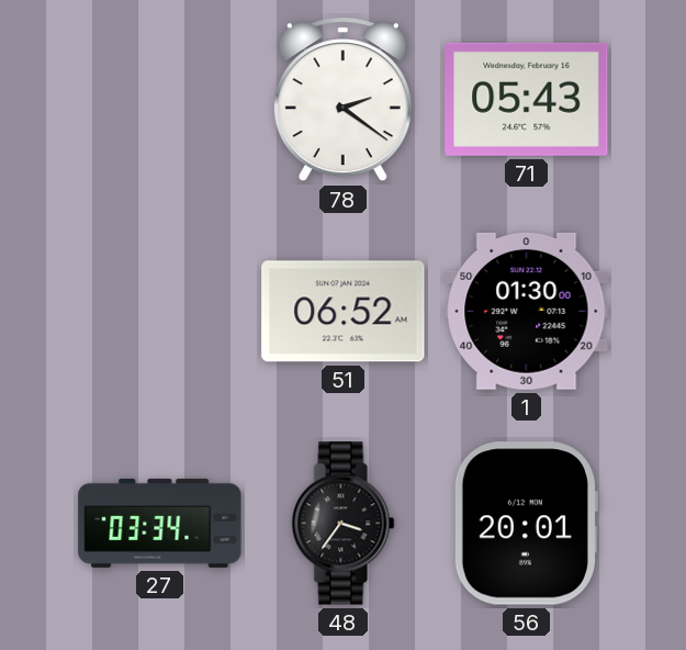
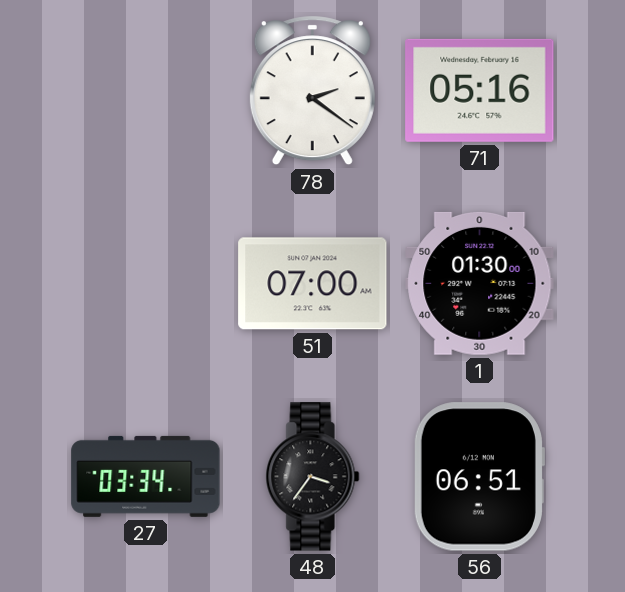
71: 05:43 -> 05:16 (480, 90)
51: 06:52 -> 07:00 (313, 284)
56: 20:01 -> 06:51 (479, 477)
